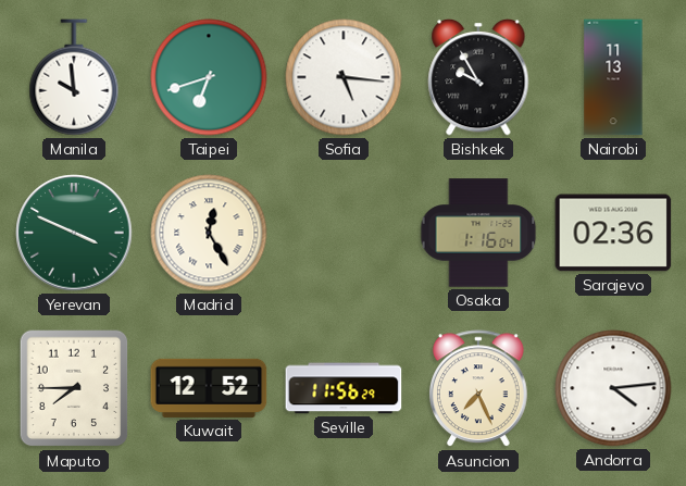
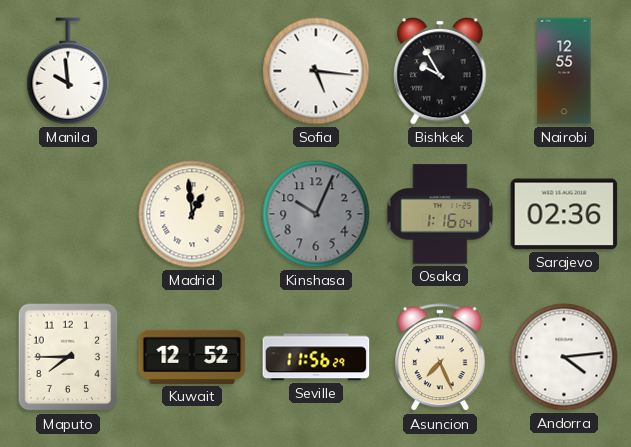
Taipei: 6:42 -> none (209, 77)
Nairobi: 11:13 -> 12:55 (564, 71)
Yerevan: 3:49 -> none (74, 233)
Madrid: 12:25 -> 12:59 (192, 214)
Kinshasa: none -> 10:04 (316, 214)
